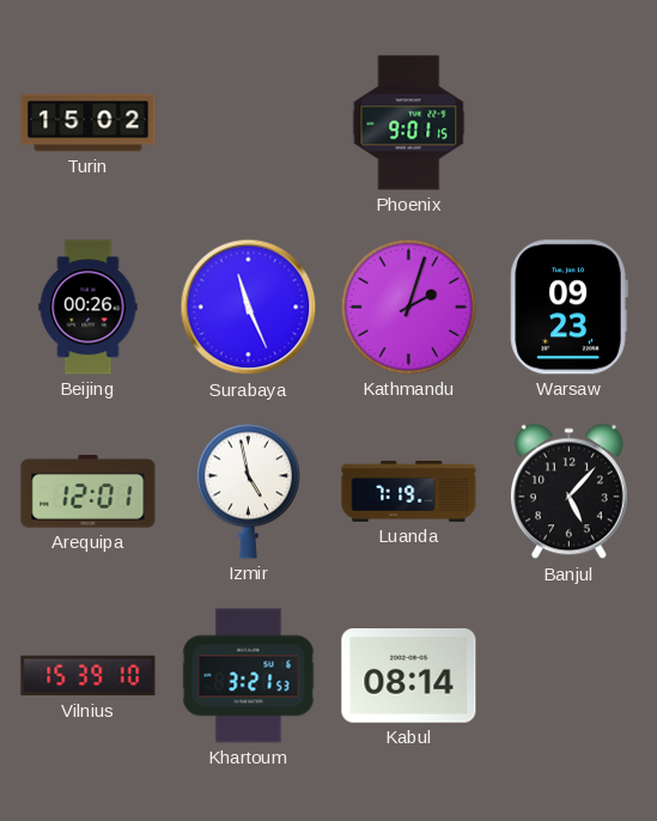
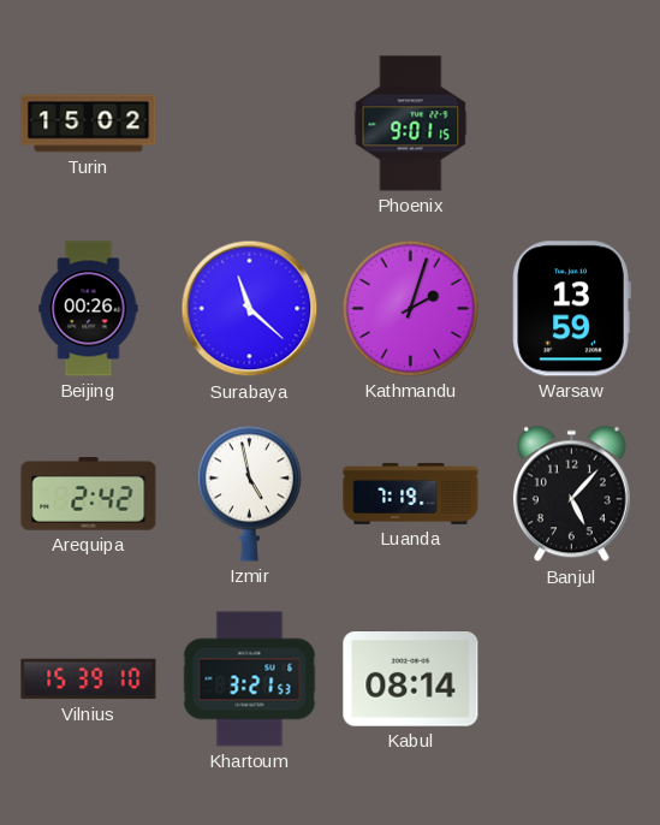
Surabaya: 11:26 -> 11:22 (250, 309)
Warsaw: 09:23 -> 13:59 (571, 309)
Arequipa: 12:01 -> 2:42 (89, 494)
